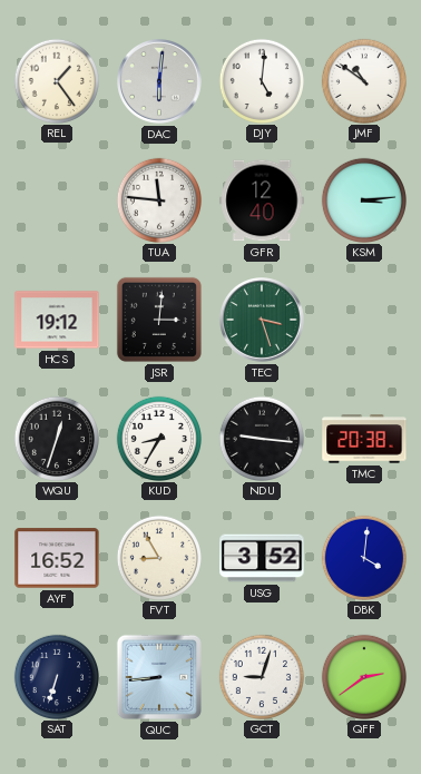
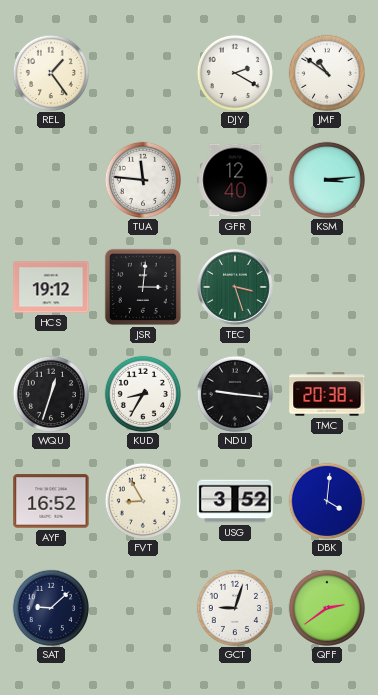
DAC: 6:01 -> none (160, 82)
DJY: 5:01 -> 2:20 (234, 72)
SAT: 6:33 -> 9:08 (50, 607)
QUC: 8:44 -> none (159, 677)
